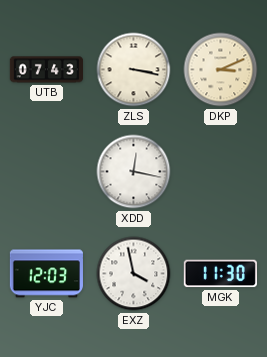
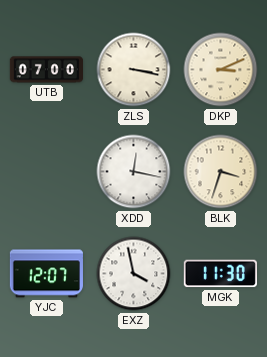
UTB: 07:43 -> 07:00 (46, 70)
BLK: none -> 3:33 (221, 172)
YJC: 12:03 -> 12:07 (46, 274)
